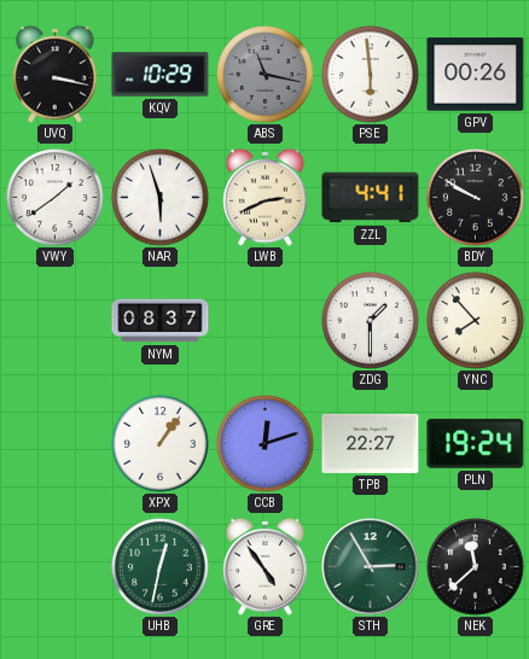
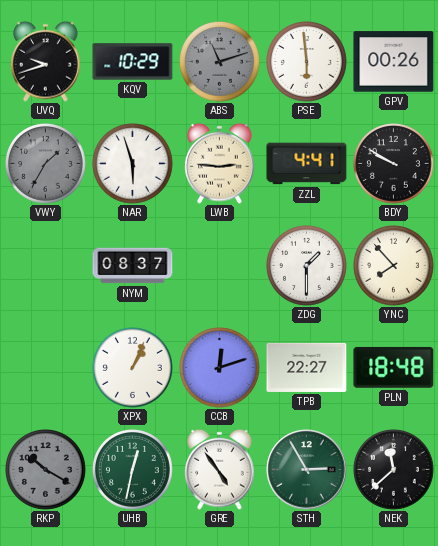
UVQ: 3:17 -> 9:42 (46, 61)
ABS: 11:17 -> 11:12 (220, 62)
VWY: 1:39 -> 1:35 (46, 164)
VWY dial: white -> grey (46, 164)
LWB: 2:41 -> 2:46 (220, 163)
XPX: 1:06 -> 1:04 (133, 368)
PLN: 19:24 -> 18:48 (394, 367)
RKP: none -> 10:20 (46, 470)
